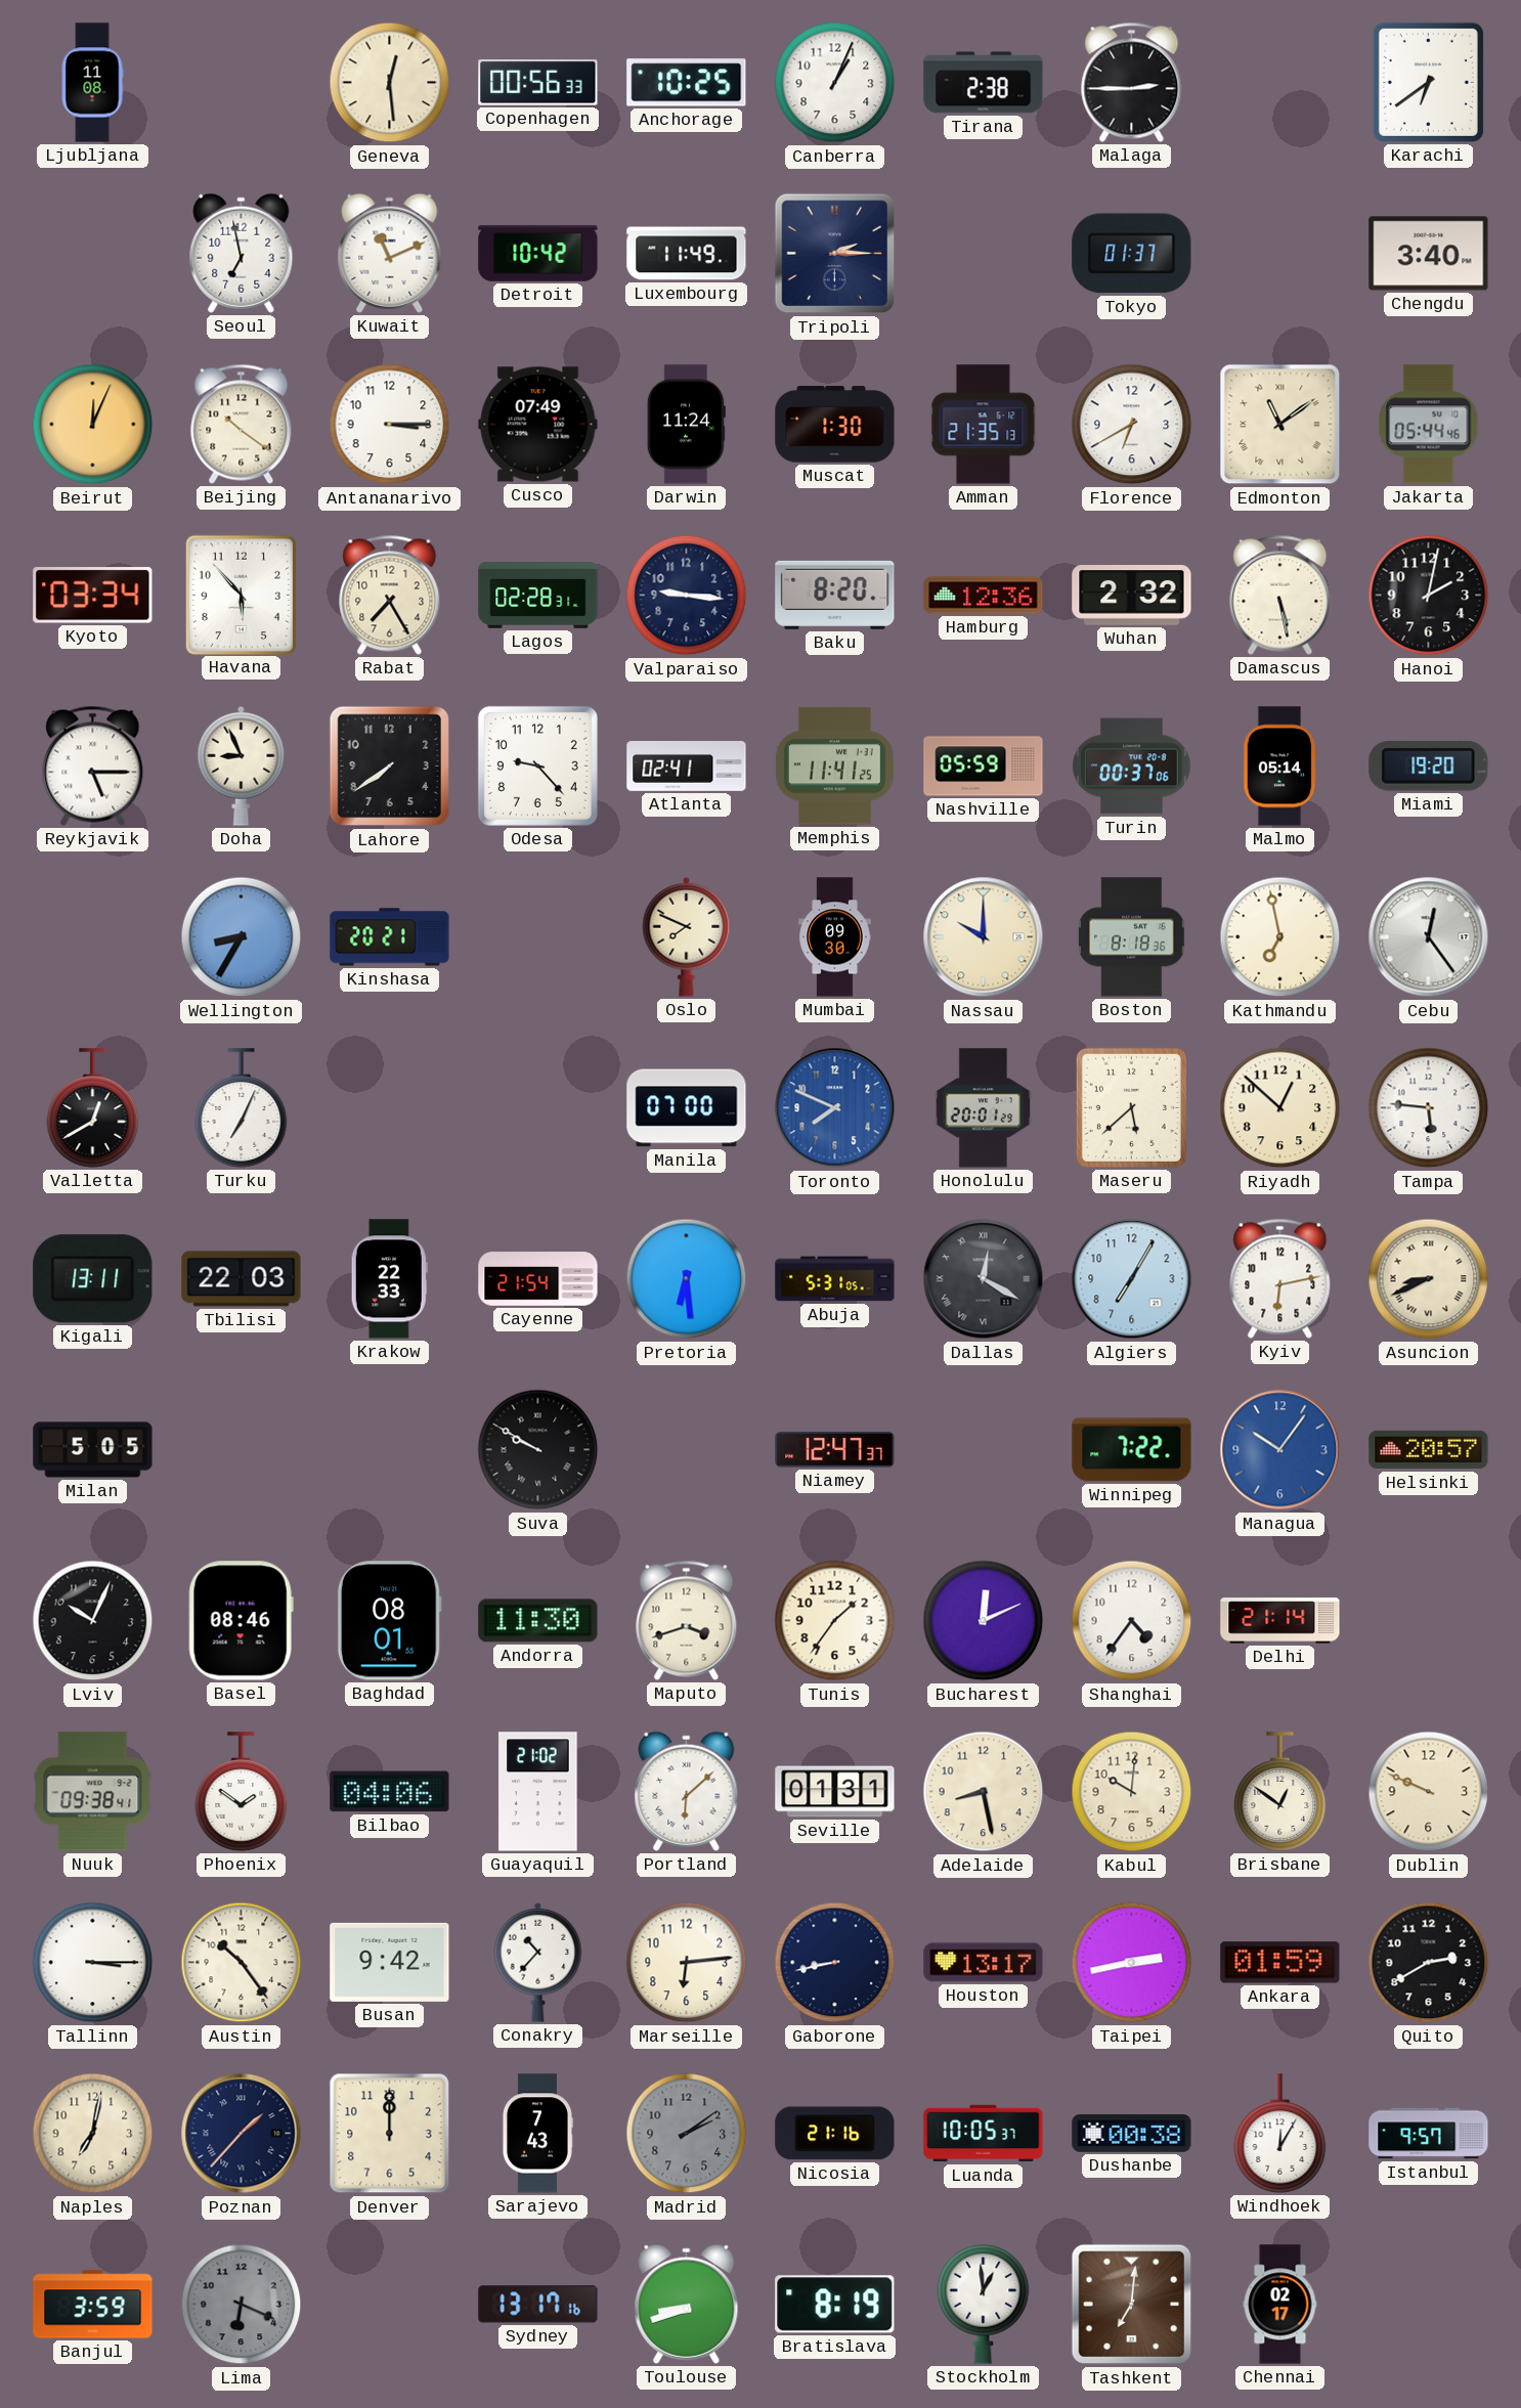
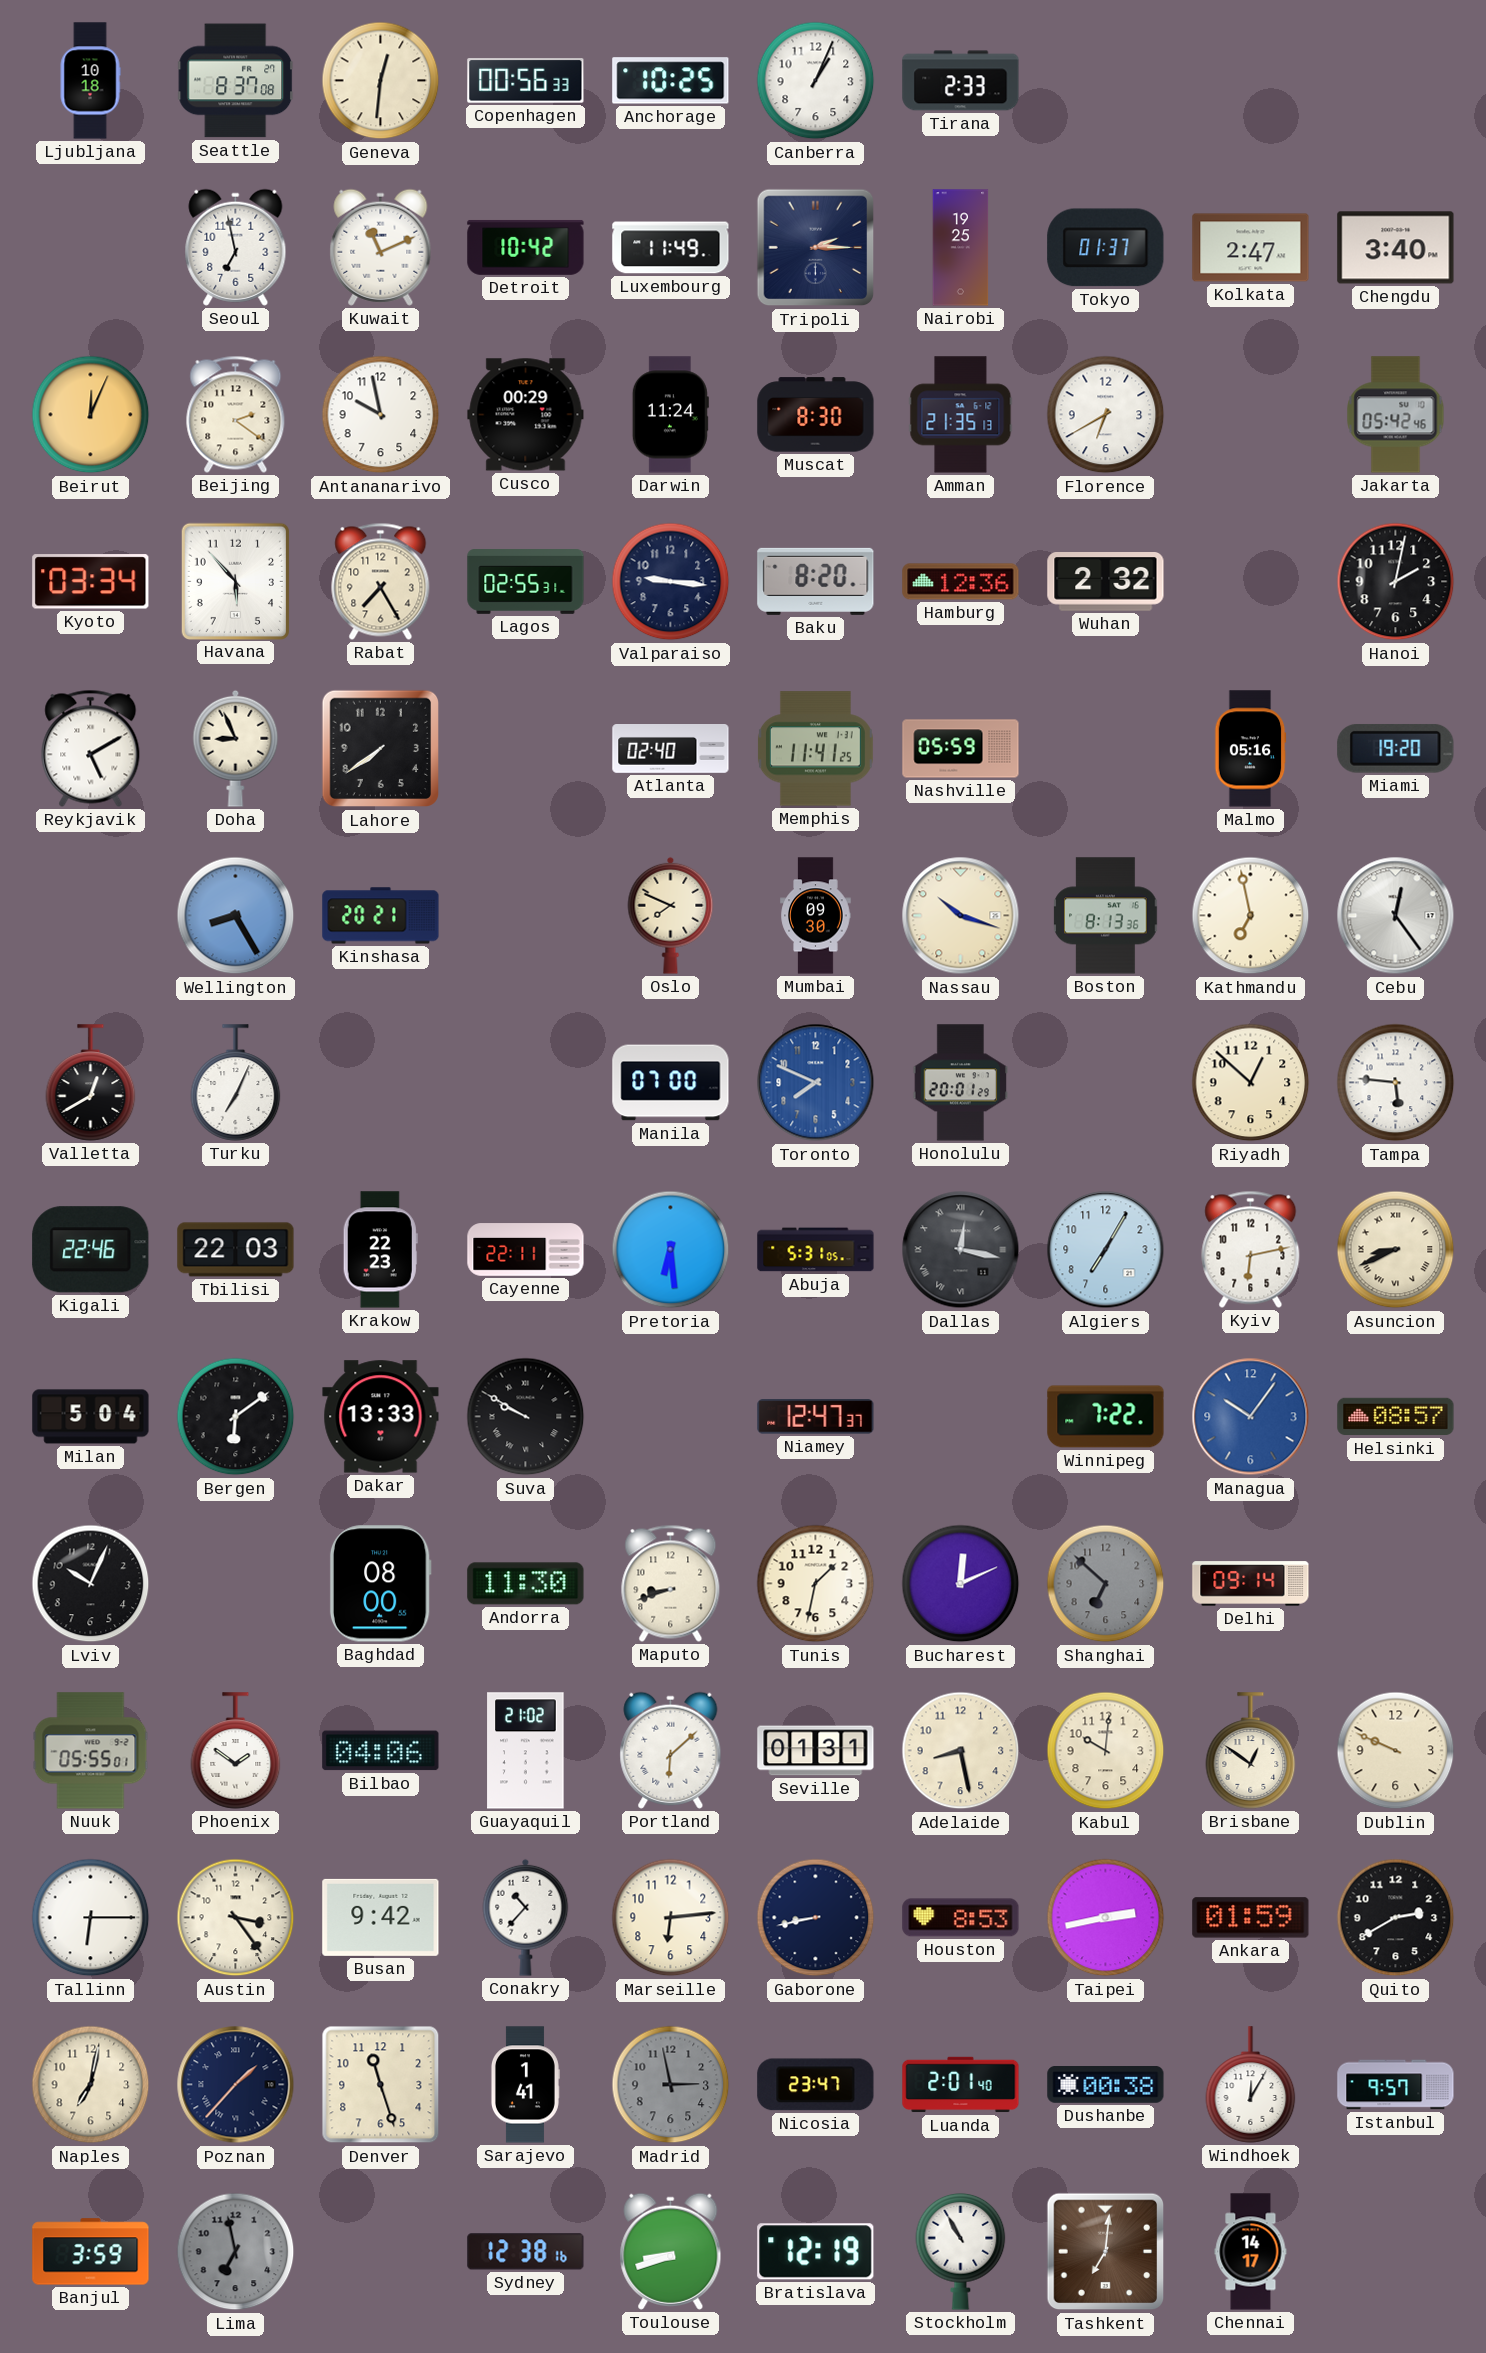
Ljubljana: 11:08 -> 10:18 (90, 81)
Seattle: none -> 8:37 (236, 81)
Geneva: 12:29 -> 12:31 (381, 81)
Tirana: 2:38 -> 2:33 (961, 81)
Malaga: 2:45 -> none (1132, 82)
Karachi: 6:39 -> none (1428, 82)
Nairobi: none -> 19:25 (961, 248)
Kolkata: none -> 2:47 (1251, 248)
Beijing: 10:21 -> 2:21 (236, 414)
Antananarivo: 3:15 -> 9:58 (381, 415)
Cusco: 07:49 -> 00:29 (526, 415)
Muscat: 1:30 -> 8:30 (816, 415)
Edmonton: 11:09 -> none (1280, 425)
Jakarta: 05:44 -> 05:42 (1396, 415)
Lagos: 02:28 -> 02:55 (526, 582)
Damascus: 5:28 -> none (1280, 595)
Reykjavik: 5:15 -> 5:10 (91, 748)
Odesa: 9:23 -> none (537, 765)
Atlanta: 02:41 -> 02:40 (671, 749)
Turin: 00:37 -> none (1132, 767)
Malmo: 05:14 -> 05:16 (1250, 749)
Wellington: 8:35 -> 8:25 (236, 916)
Nassau: 10:00 -> 10:18 (961, 916)
Boston: 8:18 -> 8:13 (1106, 916)
Maseru: 5:38 -> none (1131, 1107)
Kigali: 13:11 -> 22:46 (91, 1250)
Krakow: 22:33 -> 22:23 (380, 1250)
Cayenne: 21:54 -> 22:11 (526, 1250)
Dallas: 12:20 -> 12:17 (961, 1250)
Milan: 5:05 -> 5:04 (91, 1417)
Bergen: none -> 6:09 (236, 1417)
Dakar: none -> 13:33 (381, 1417)
Helsinki: 20:57 -> 08:57 (1396, 1417)
Basel: 08:46 -> none (241, 1621)
Baghdad: 08:01 -> 08:00 (380, 1584)
Maputo: 3:42 -> 8:42 (671, 1583)
Tunis: 1:36 -> 1:32 (816, 1584)
Shanghai: 4:36 -> 6:52 (1106, 1584)
Shanghai dial: white -> grey (1106, 1584)
Delhi: 21:14 -> 09:14 (1251, 1584)
Nuuk: 09:38 -> 05:55 (91, 1751)
Tallinn: 3:15 -> 6:15 (91, 1918)
Austin: 10:24 -> 3:24 (236, 1918)
Houston: 13:17 -> 8:53 (961, 1918)
Denver: 12:00 -> 11:27 (381, 2085)
Sarajevo: 7:43 -> 1:41 (525, 2085)
Madrid: 2:09 -> 2:58 (671, 2085)
Nicosia: 21:16 -> 23:47 (816, 2085)
Luanda: 10:05 -> 2:01 (961, 2085)
Lima: 6:19 -> 6:58 (236, 2252)
Sydney: 13:17 -> 12:38 (526, 2252)
Bratislava: 8:19 -> 12:19 (816, 2252)
Stockholm: 12:59 -> 10:55 (961, 2251)
Chennai: 02:17 -> 14:17 (1251, 2252)
